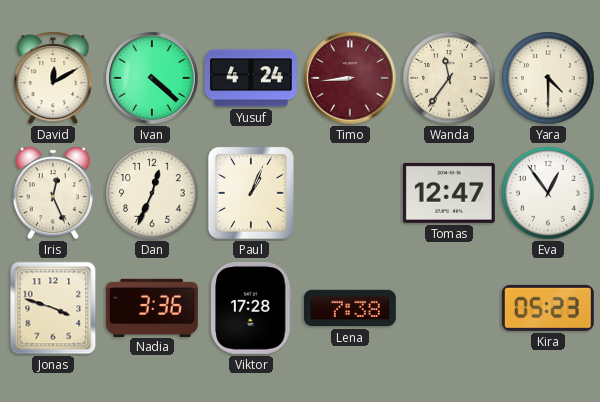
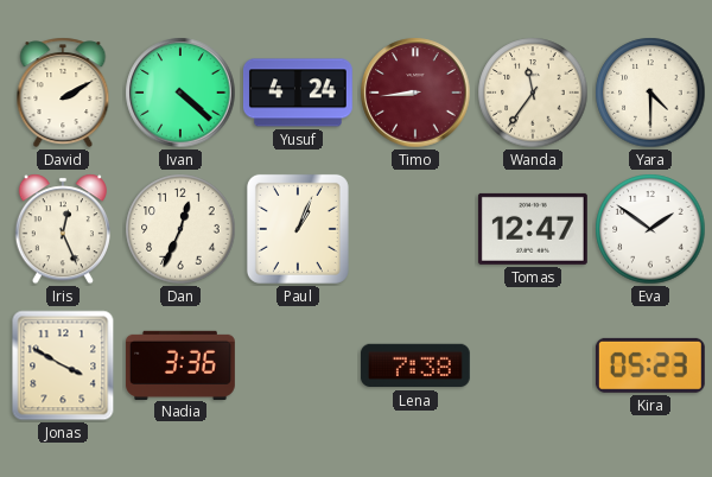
David: 12:10 -> 2:10 (63, 93)
Eva: 12:54 -> 1:51 (650, 229)
Jonas: 3:48 -> 3:50 (63, 365)
Viktor: 17:28 -> none (251, 308)
